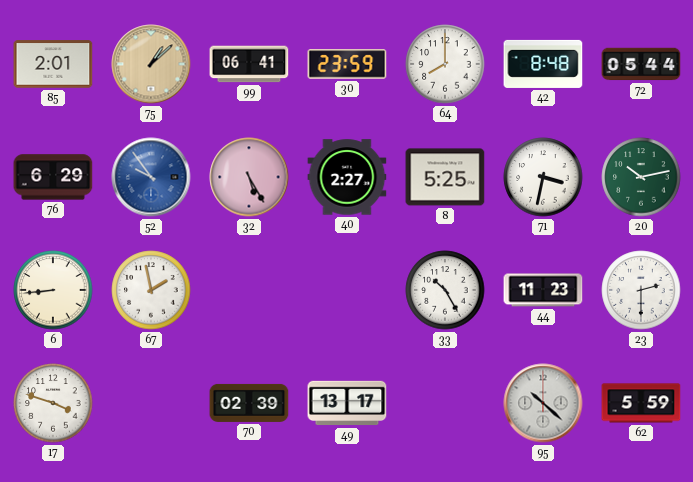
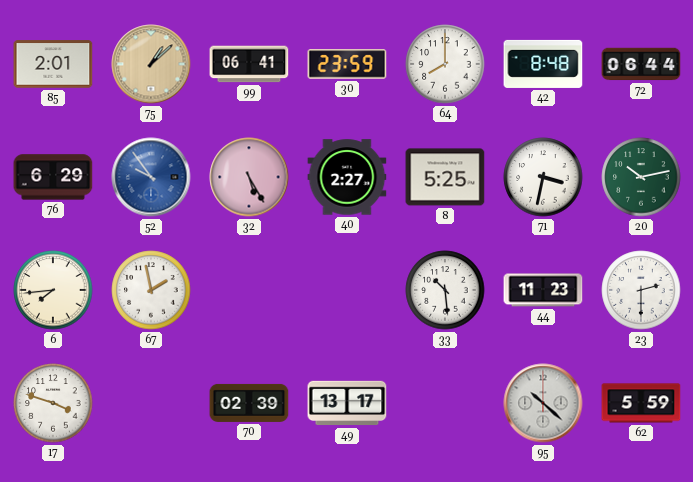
72: 05:44 -> 06:44 (641, 64)
6: 8:44 -> 7:44 (53, 290)
33: 10:25 -> 10:29 (445, 290)
